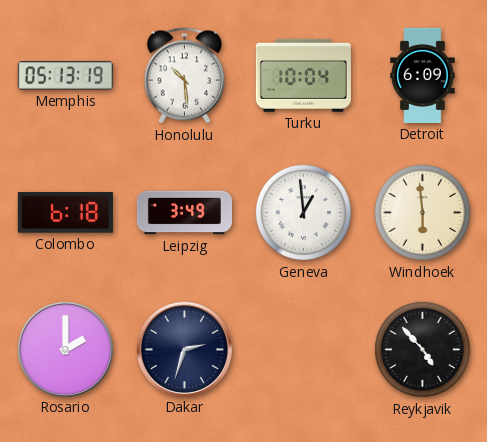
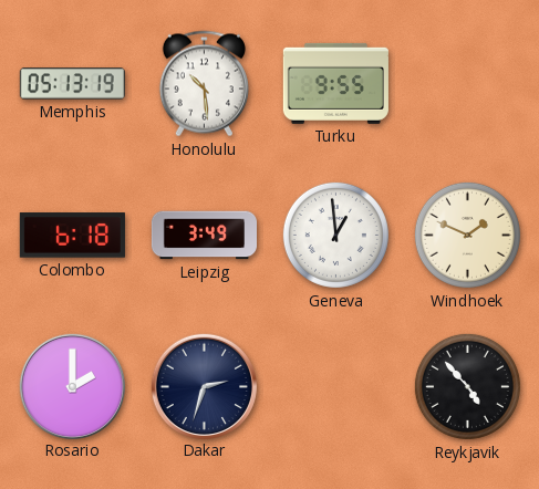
Turku: 10:04 -> 9:55 (335, 83)
Detroit: 6:09 -> none (423, 75)
Windhoek: 5:59 -> 1:49 (467, 235)
